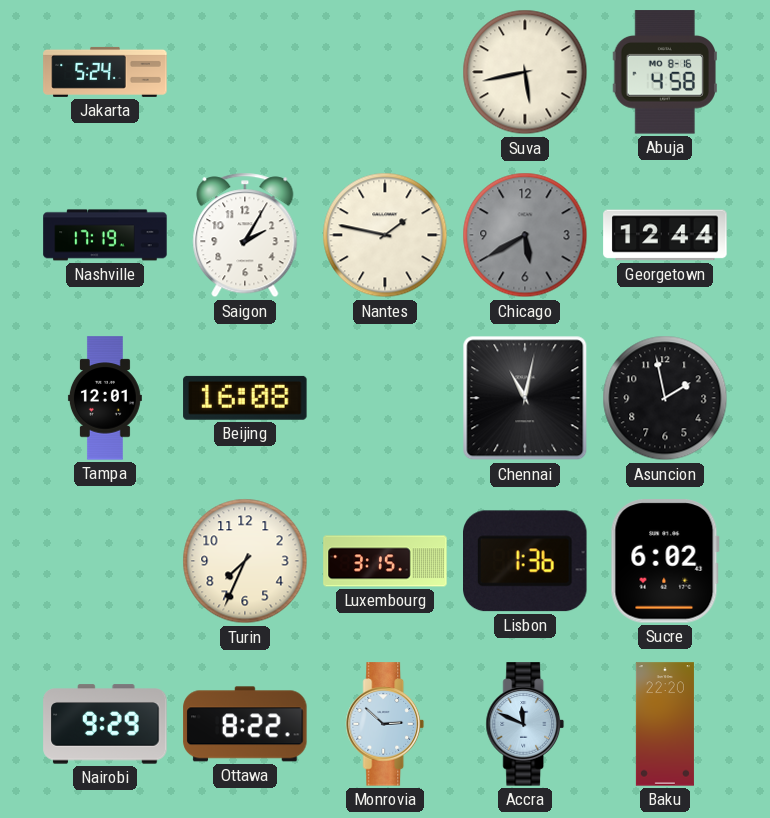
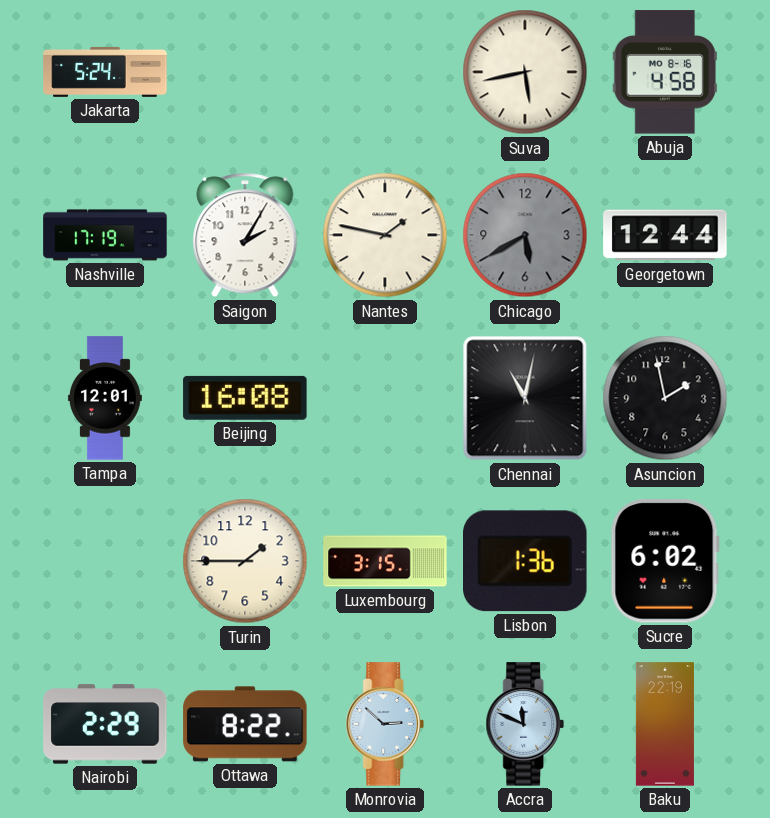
Turin: 7:34 -> 1:45 (245, 561)
Nairobi: 9:29 -> 2:29 (105, 724)
Baku: 22:20 -> 22:19 (665, 724)
